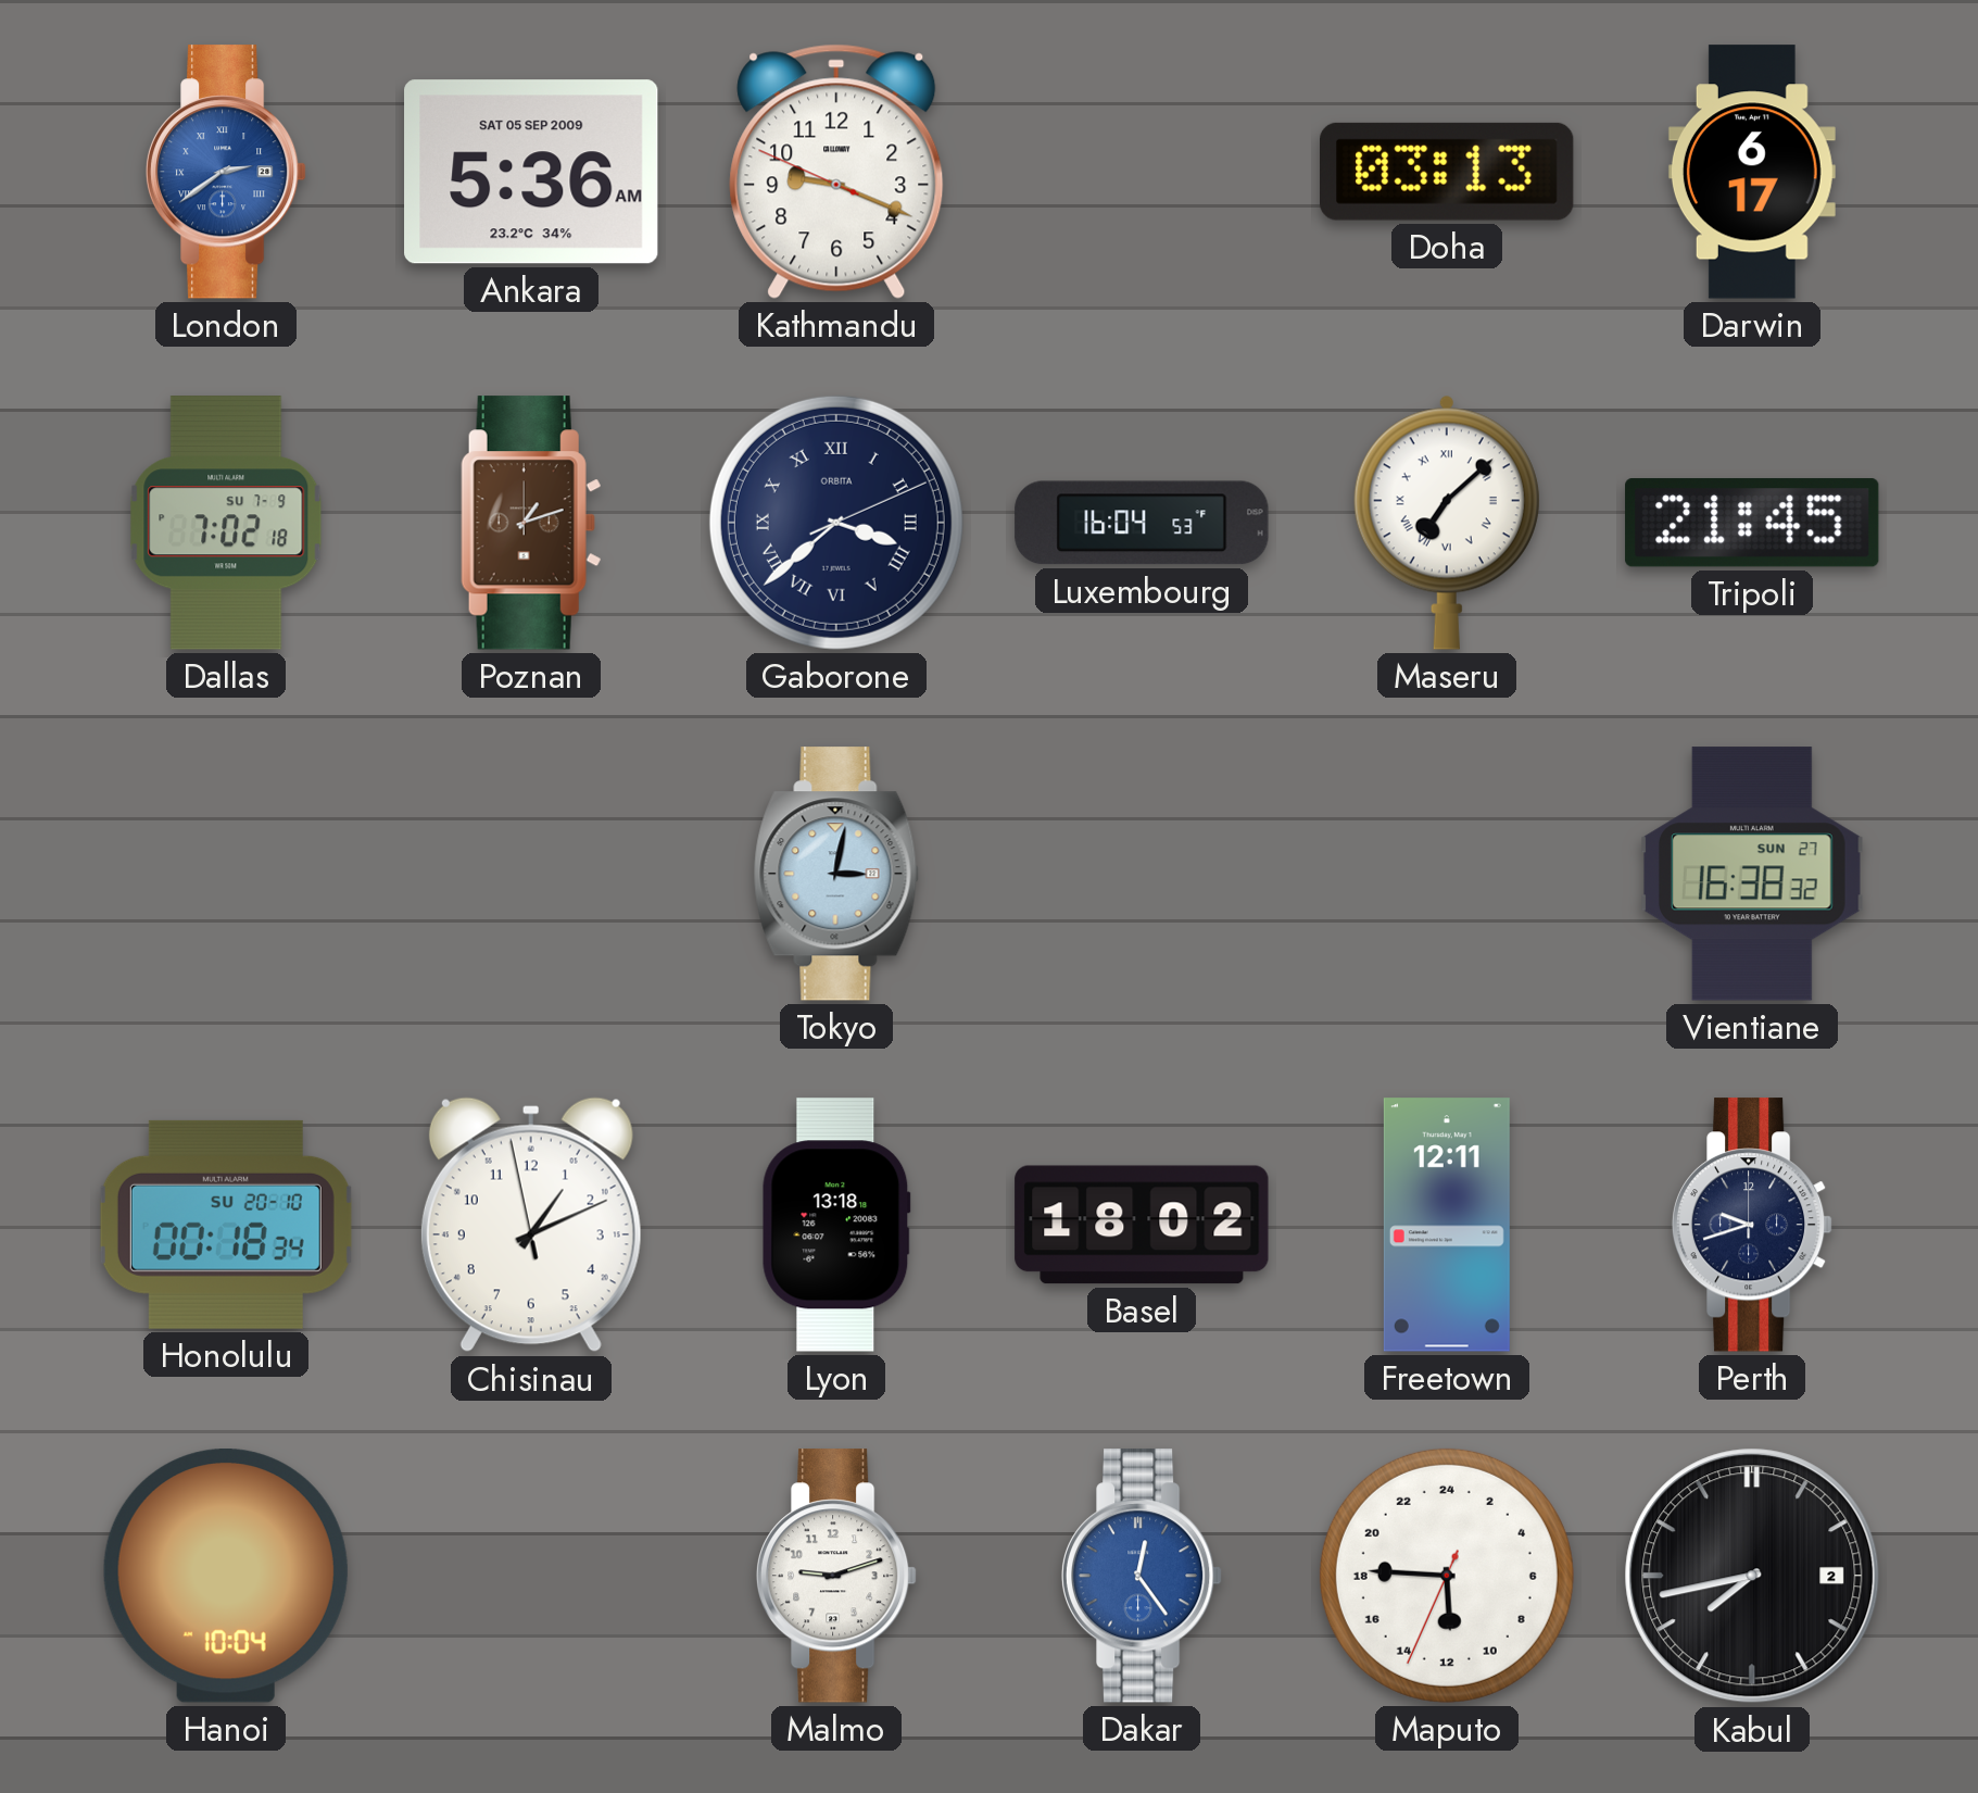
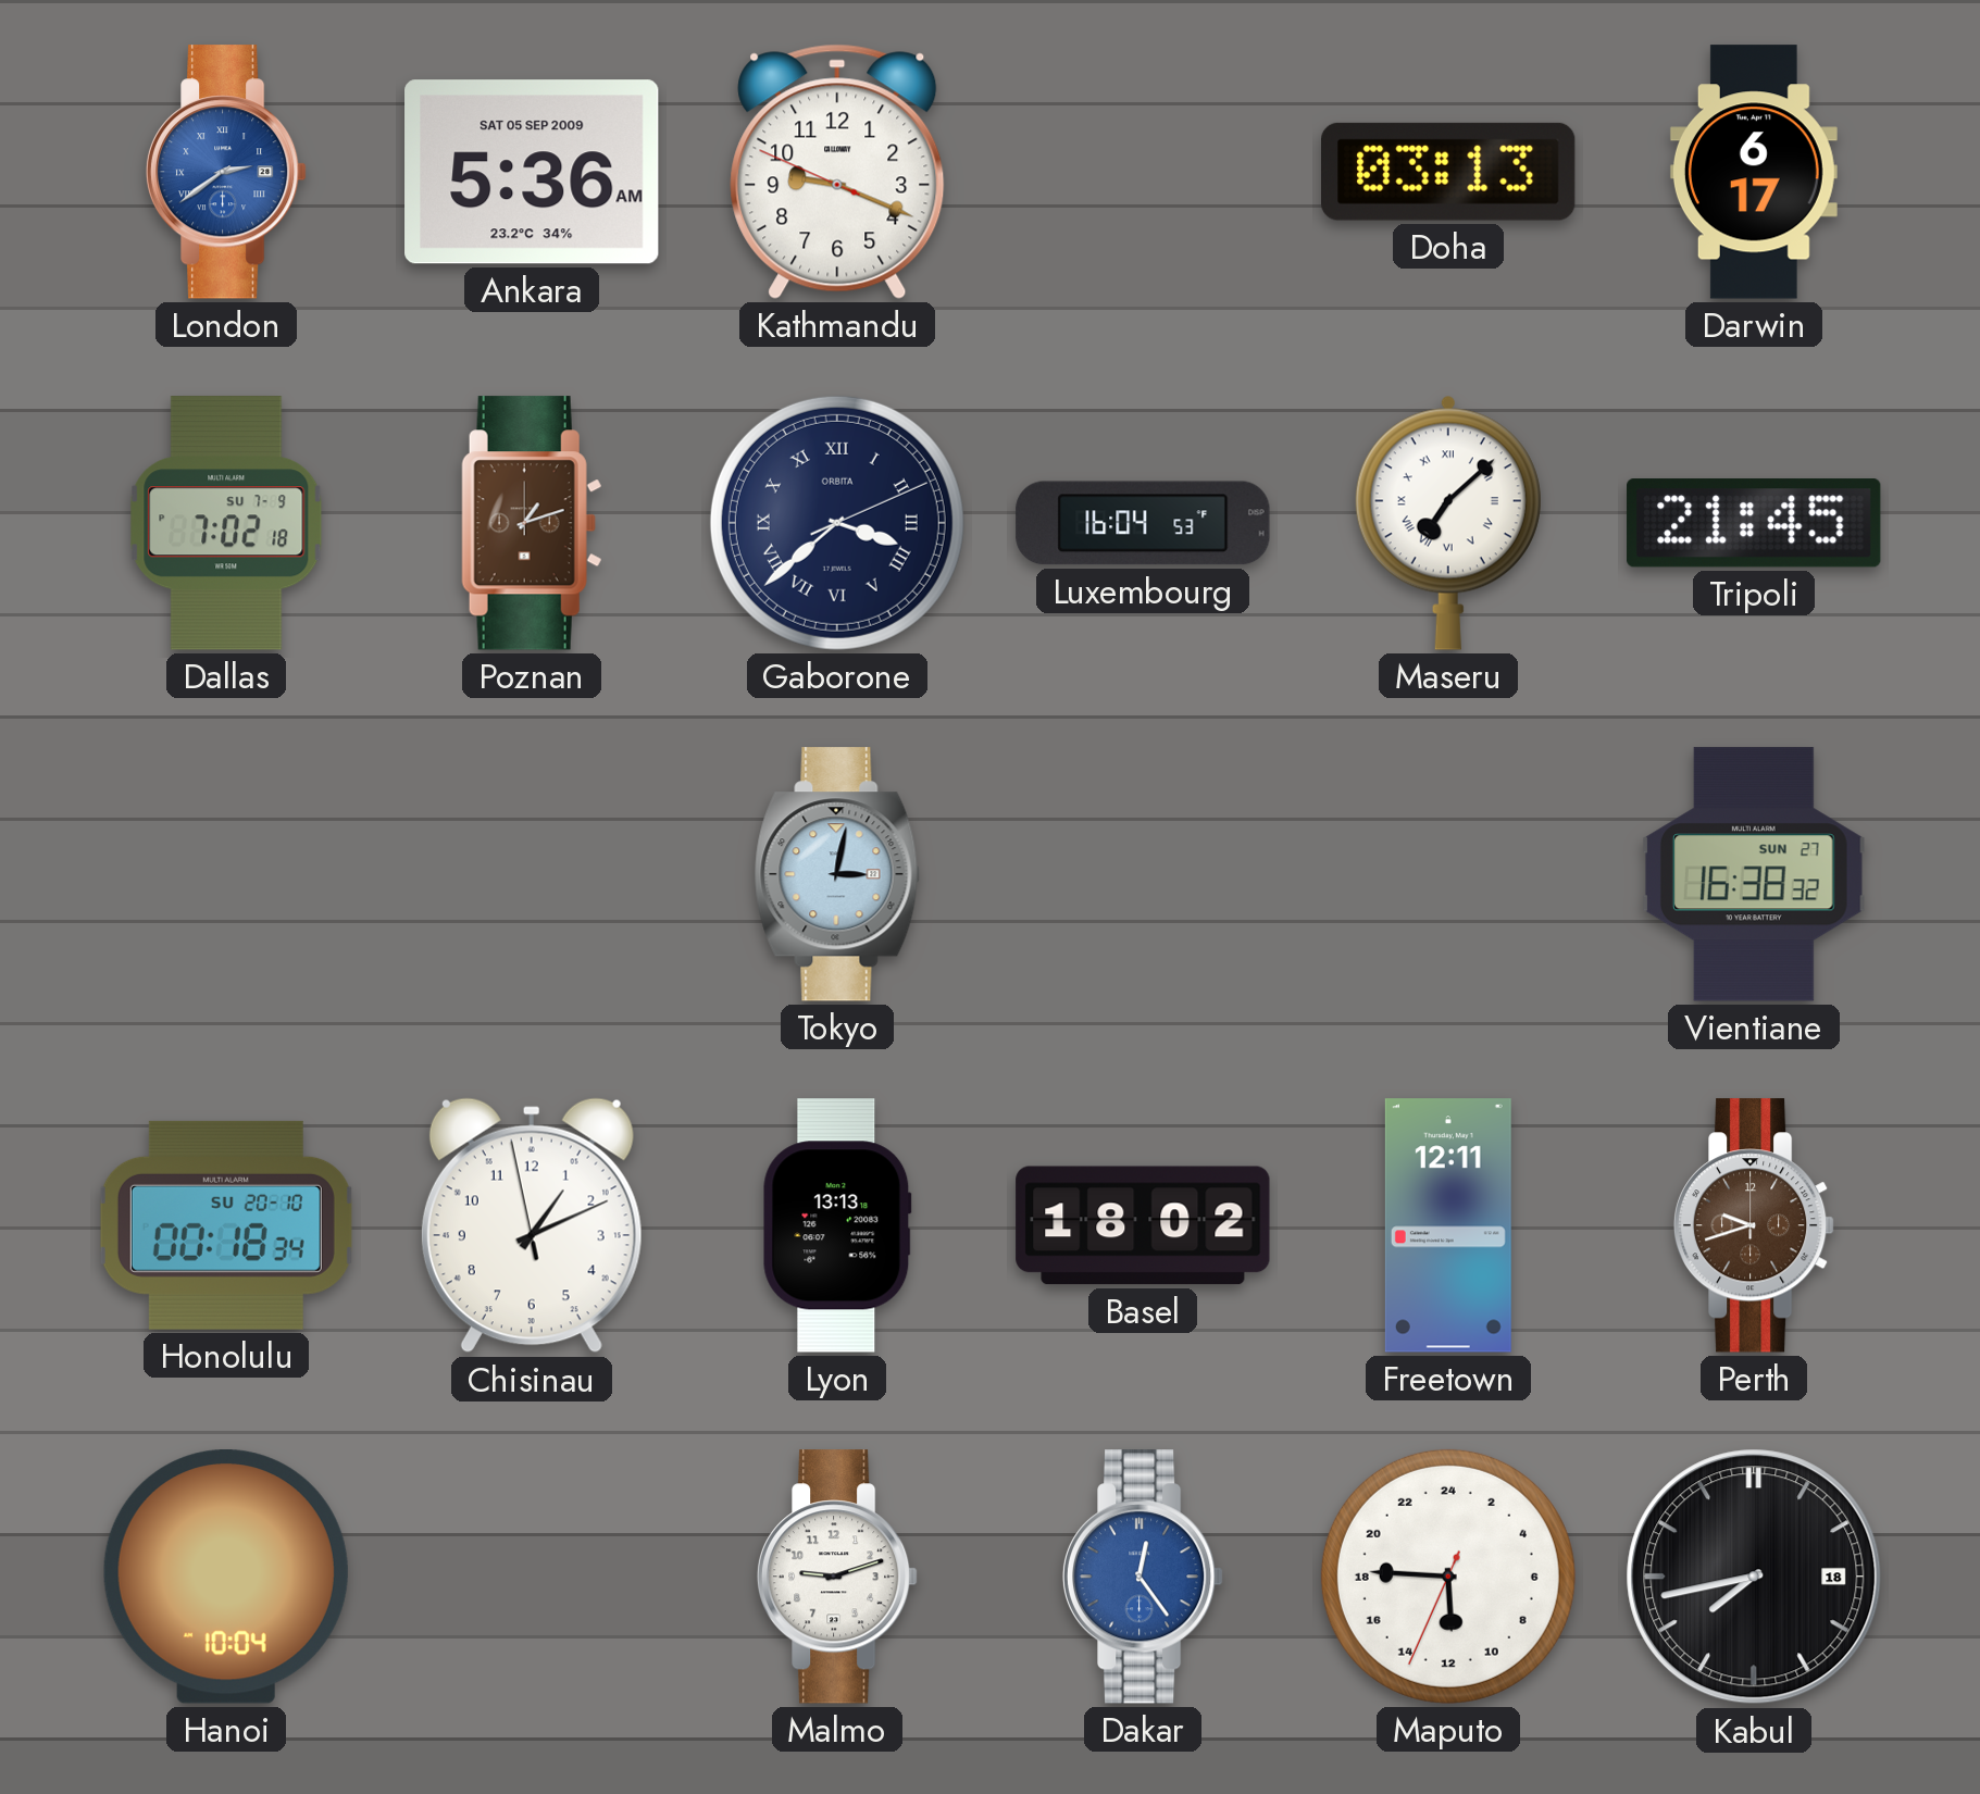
Lyon: 13:18 -> 13:13 (837, 1225)
Perth dial: navy -> brown (1754, 1225)
Kabul date: 2 -> 18 (1754, 1577)
